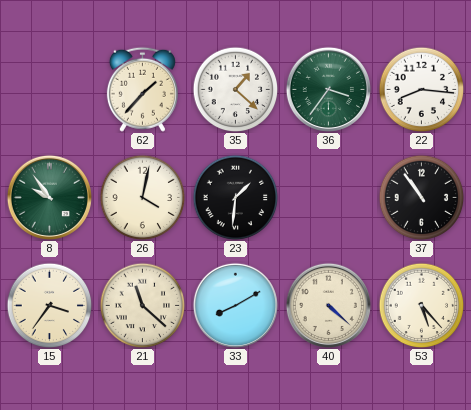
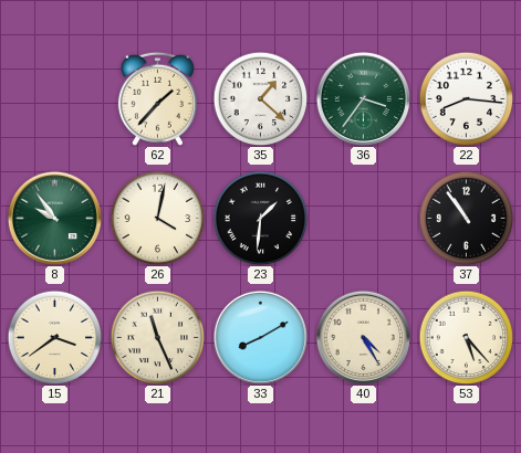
15: 3:36 -> 3:39 (54, 337)
21: 11:22 -> 11:26 (157, 337)
40: 4:22 -> 4:25 (363, 337)
